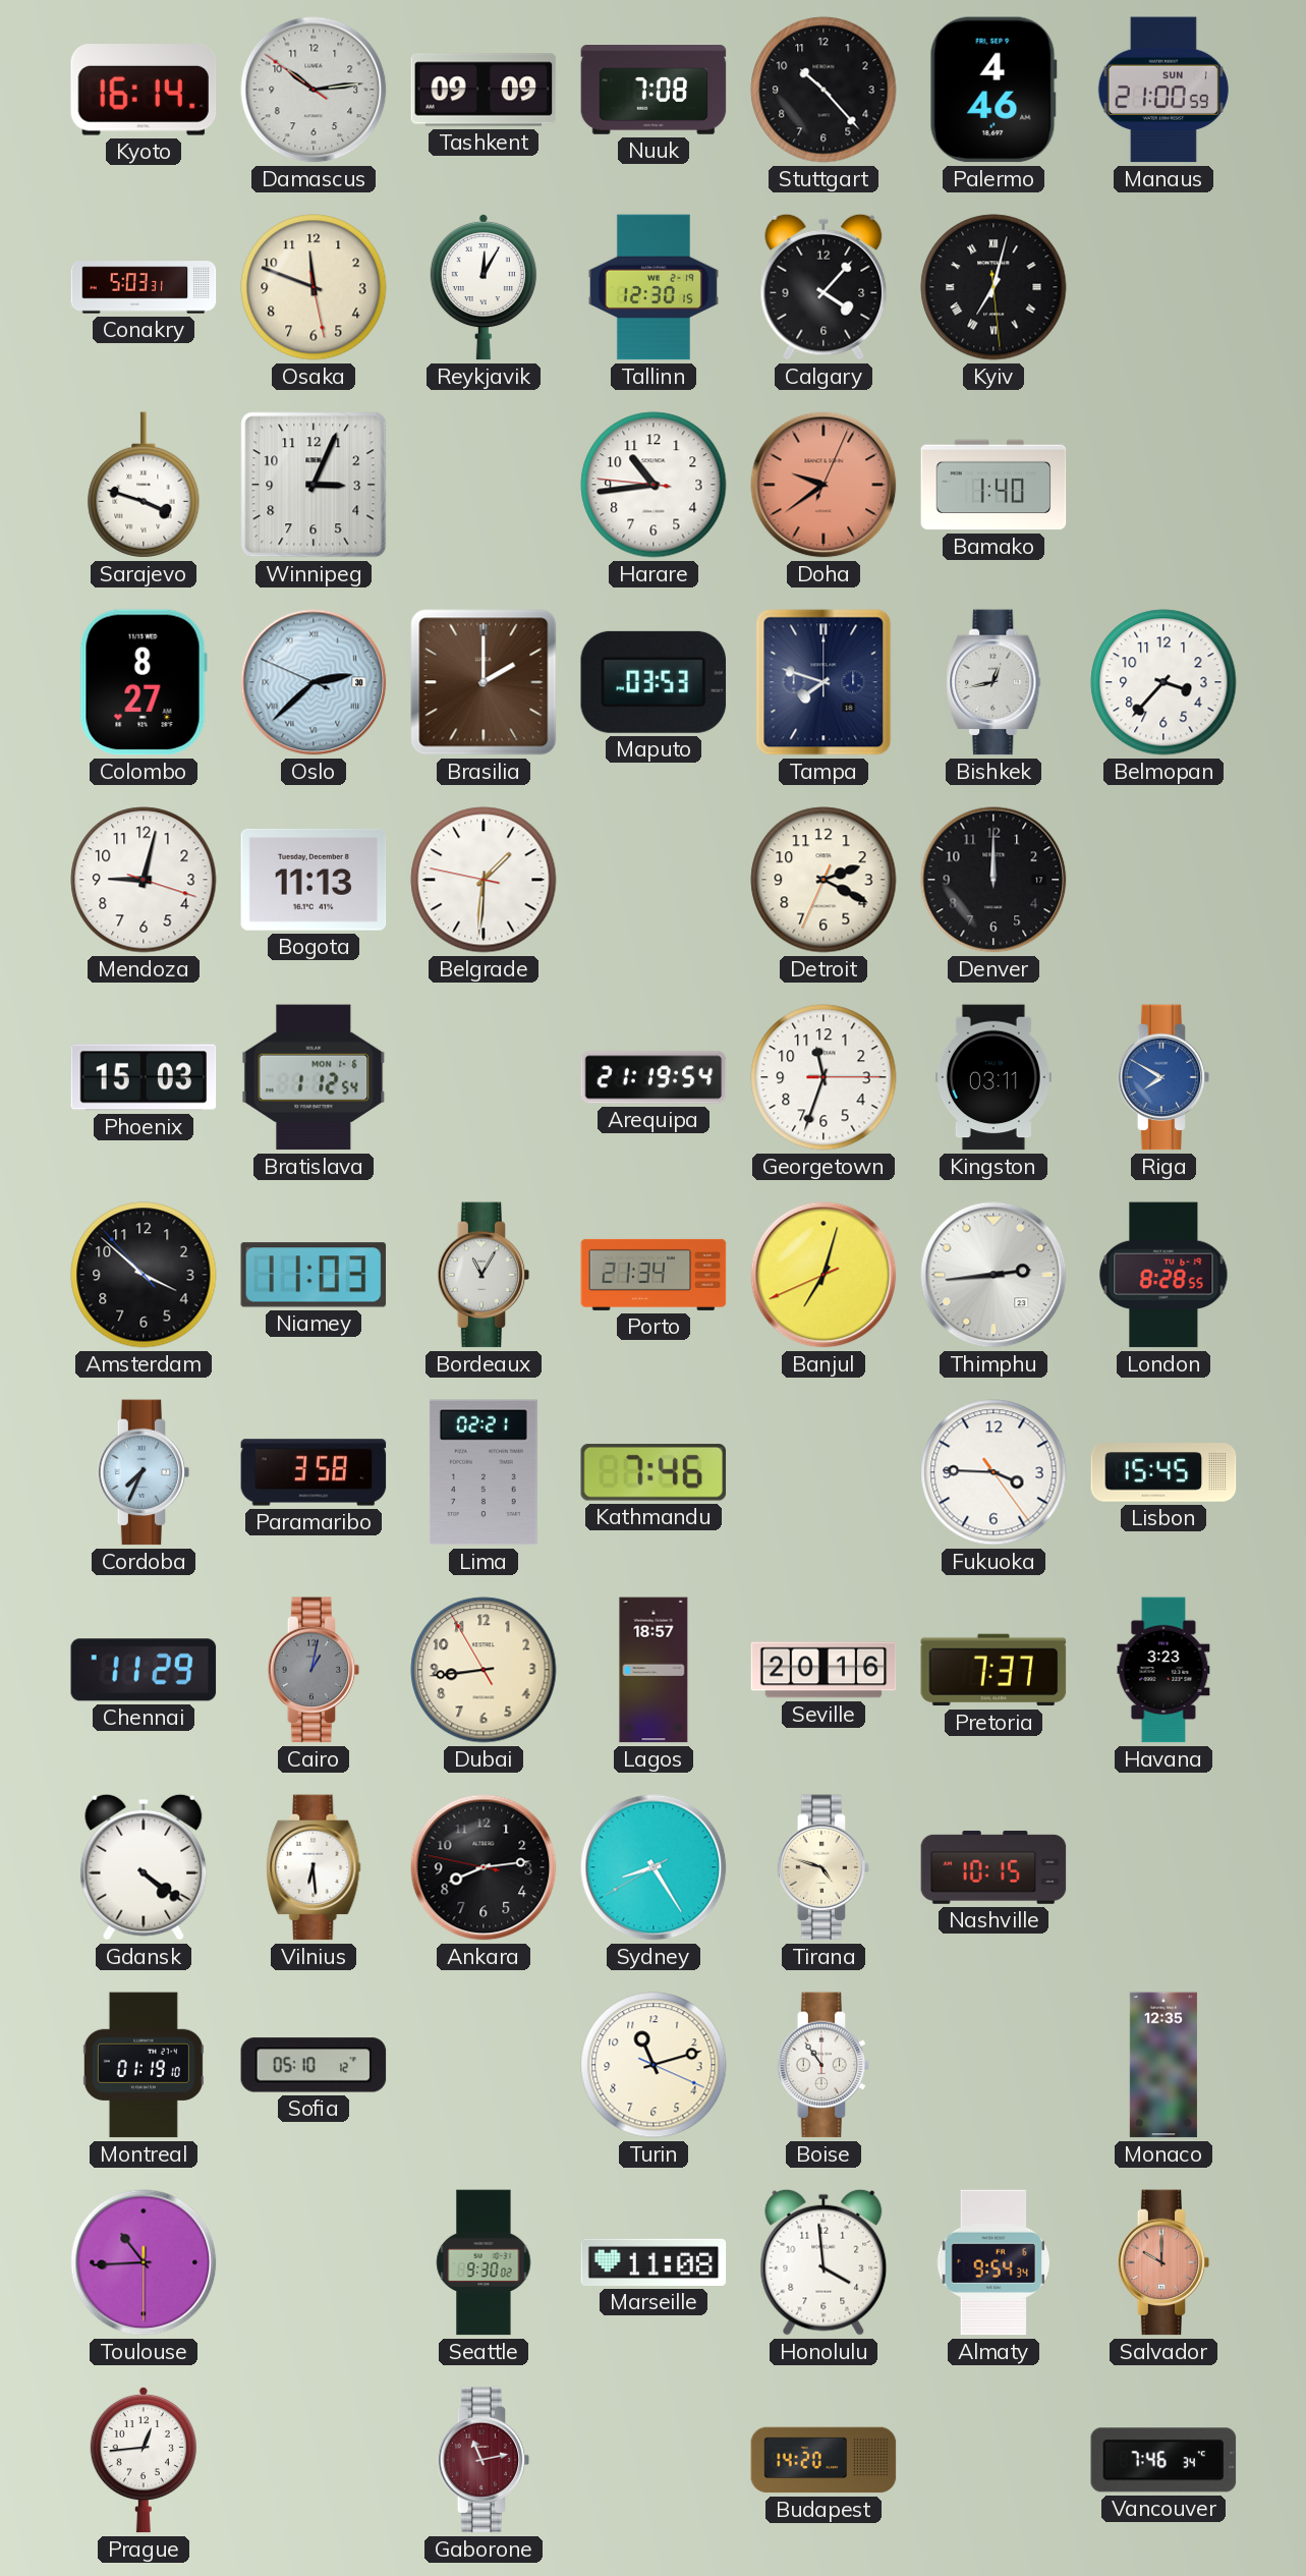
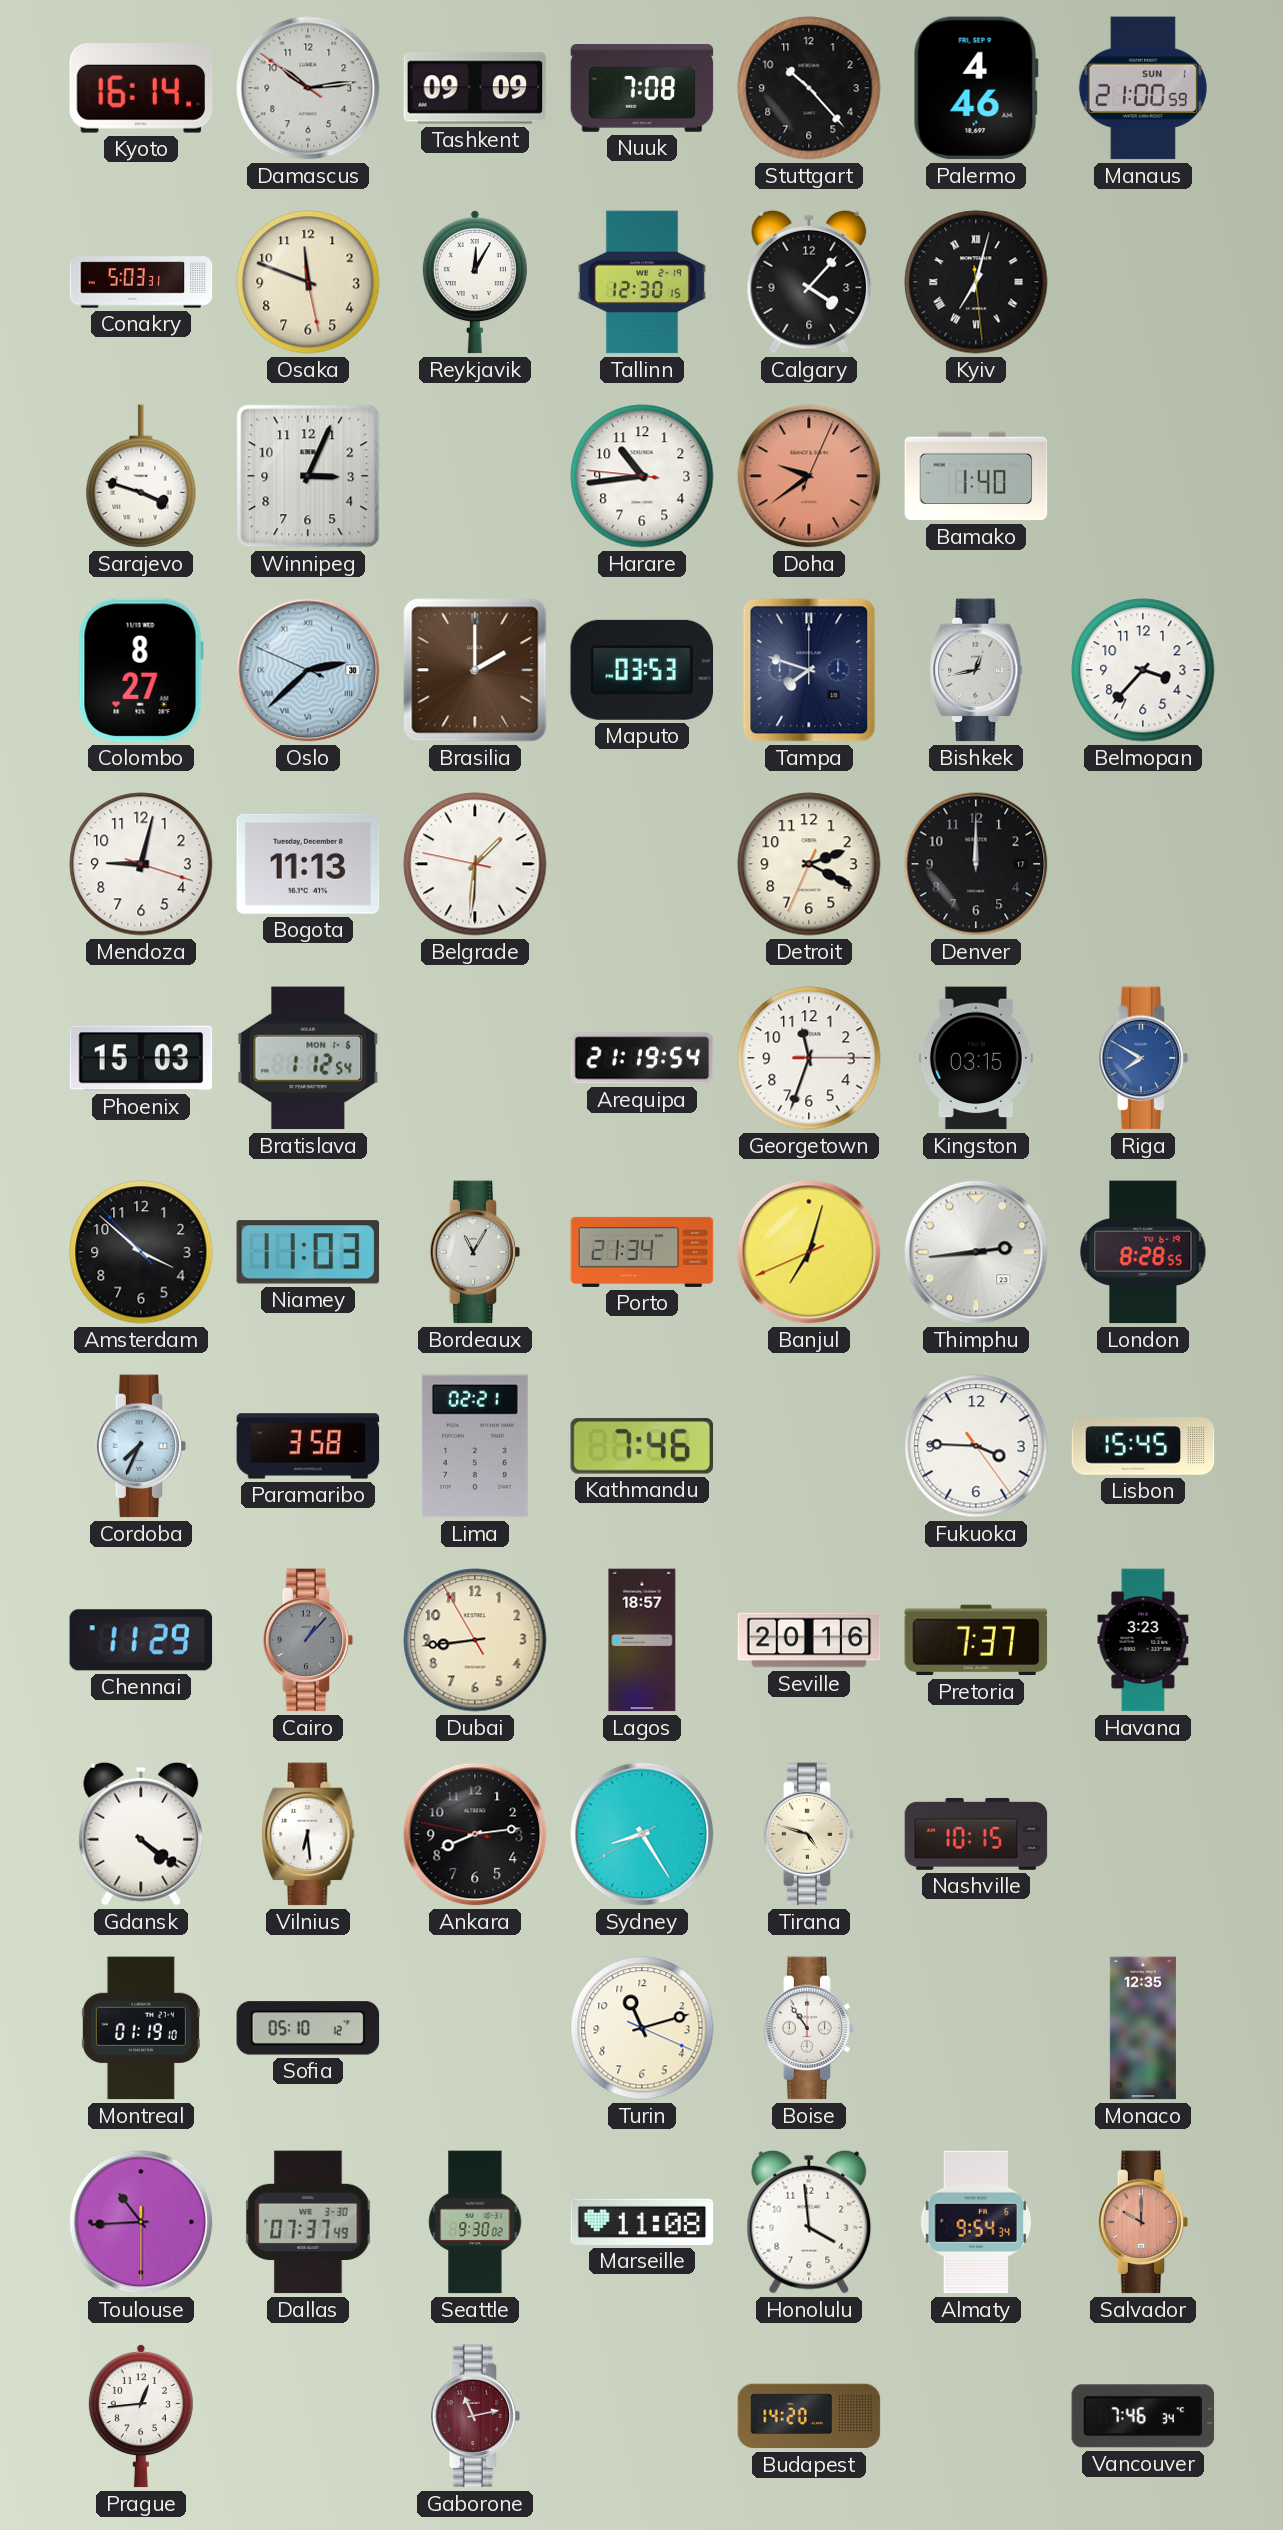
Kingston: 03:11 -> 03:15 (976, 1058)
Cairo: 1:02 -> 1:07 (308, 1640)
Dallas: none -> 07:37 (308, 2222)
